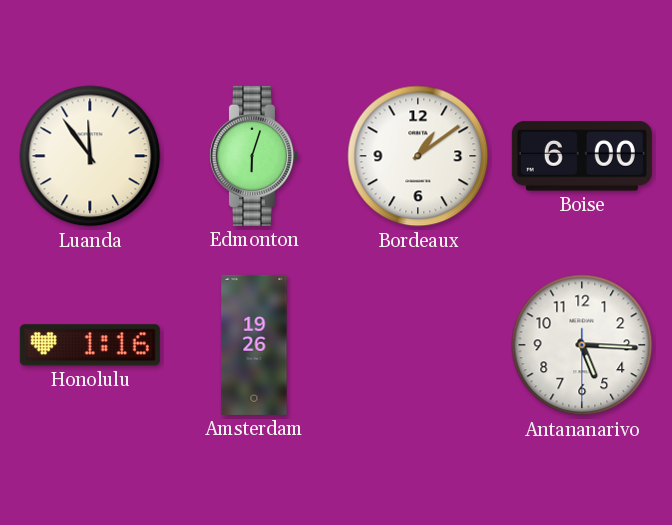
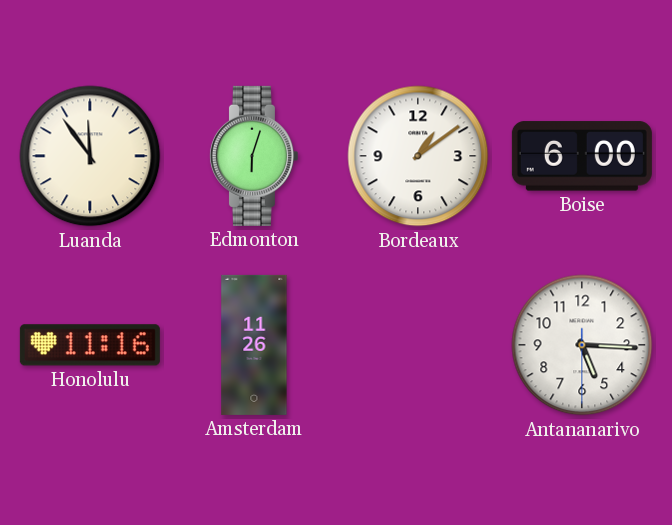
Honolulu: 1:16 -> 11:16 (90, 345)
Amsterdam: 19:26 -> 11:26 (254, 345)
